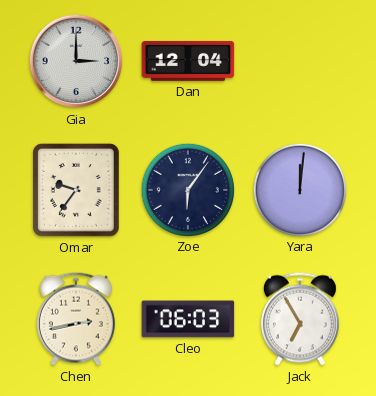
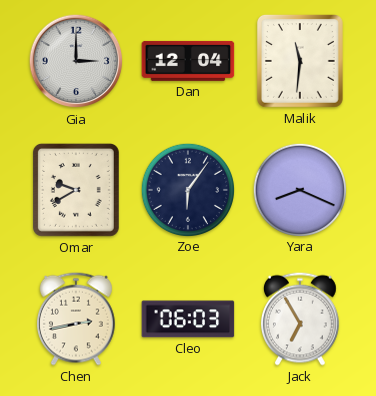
Malik: none -> 11:31 (300, 61)
Omar: 9:36 -> 9:40 (76, 190)
Yara: 12:01 -> 8:19 (299, 189)
